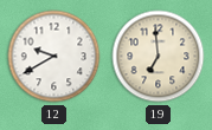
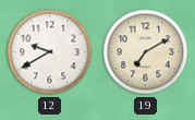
19: 6:59 -> 7:10 (146, 52)
